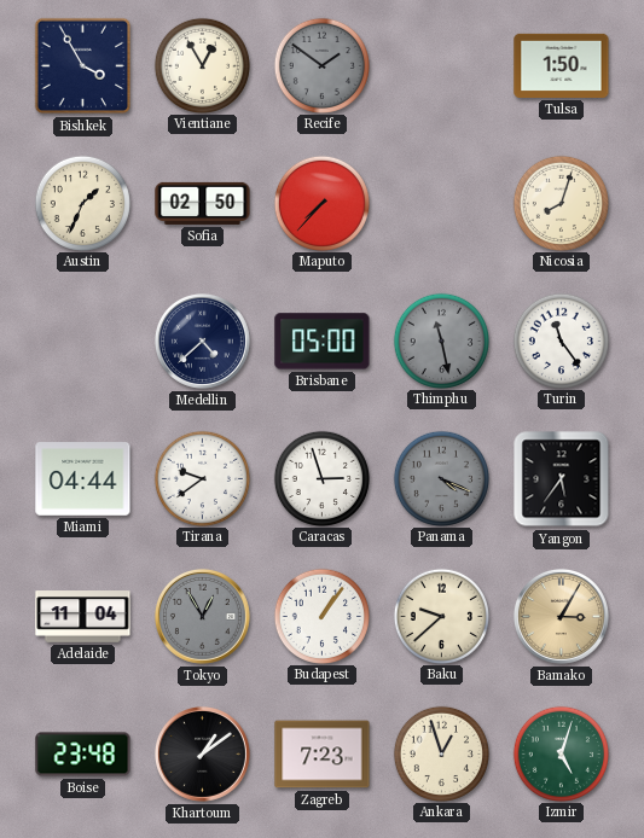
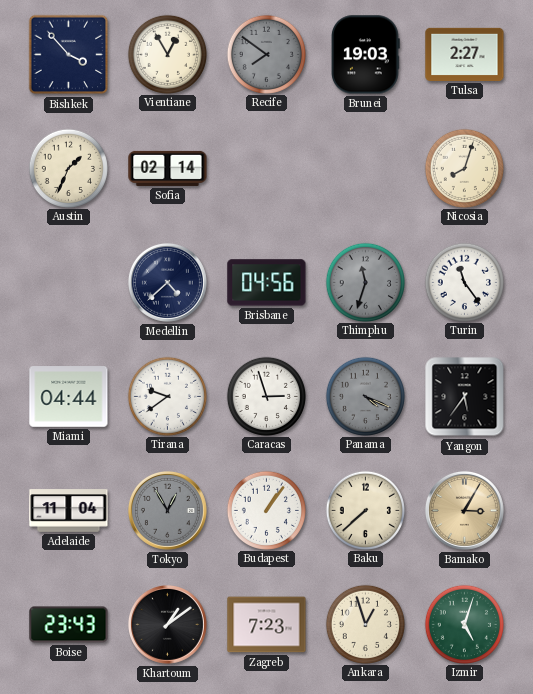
Bishkek: 3:55 -> 3:53 (69, 55)
Recife: 1:51 -> 7:51 (266, 54)
Brunei: none -> 19:03 (366, 55)
Tulsa: 1:50 -> 2:27 (465, 54)
Sofia: 02:50 -> 02:14 (168, 168)
Maputo: 7:37 -> none (321, 203)
Brisbane: 05:00 -> 04:56 (267, 283)
Thimphu: 11:28 -> 11:33 (365, 282)
Baku: 9:38 -> 7:38 (365, 510)
Boise: 23:48 -> 23:43 (69, 625)
